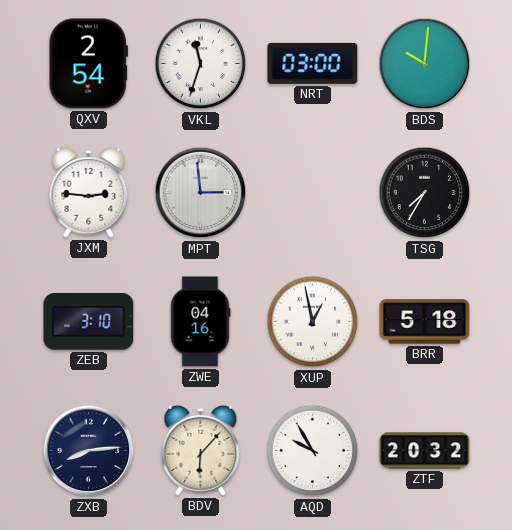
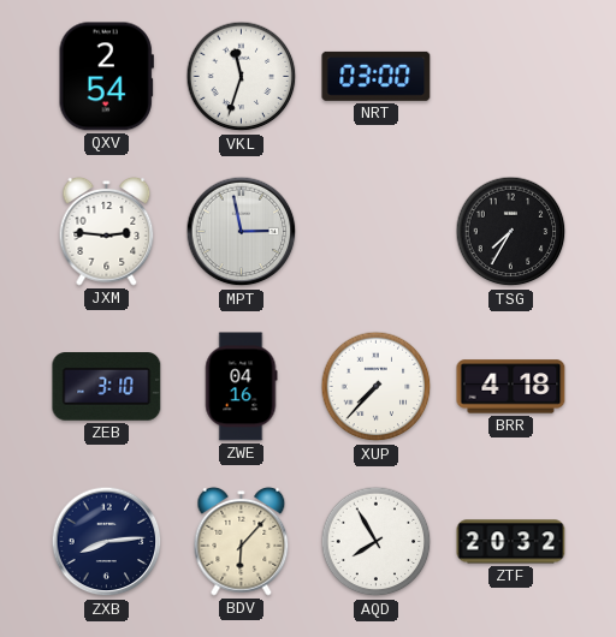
BDS: 10:01 -> none (425, 64)
MPT: 2:59 -> 2:58 (242, 232)
XUP: 12:58 -> 7:37 (377, 387)
BRR: 5:18 -> 4:18 (511, 387)
AQD: 9:55 -> 7:55 (377, 542)
